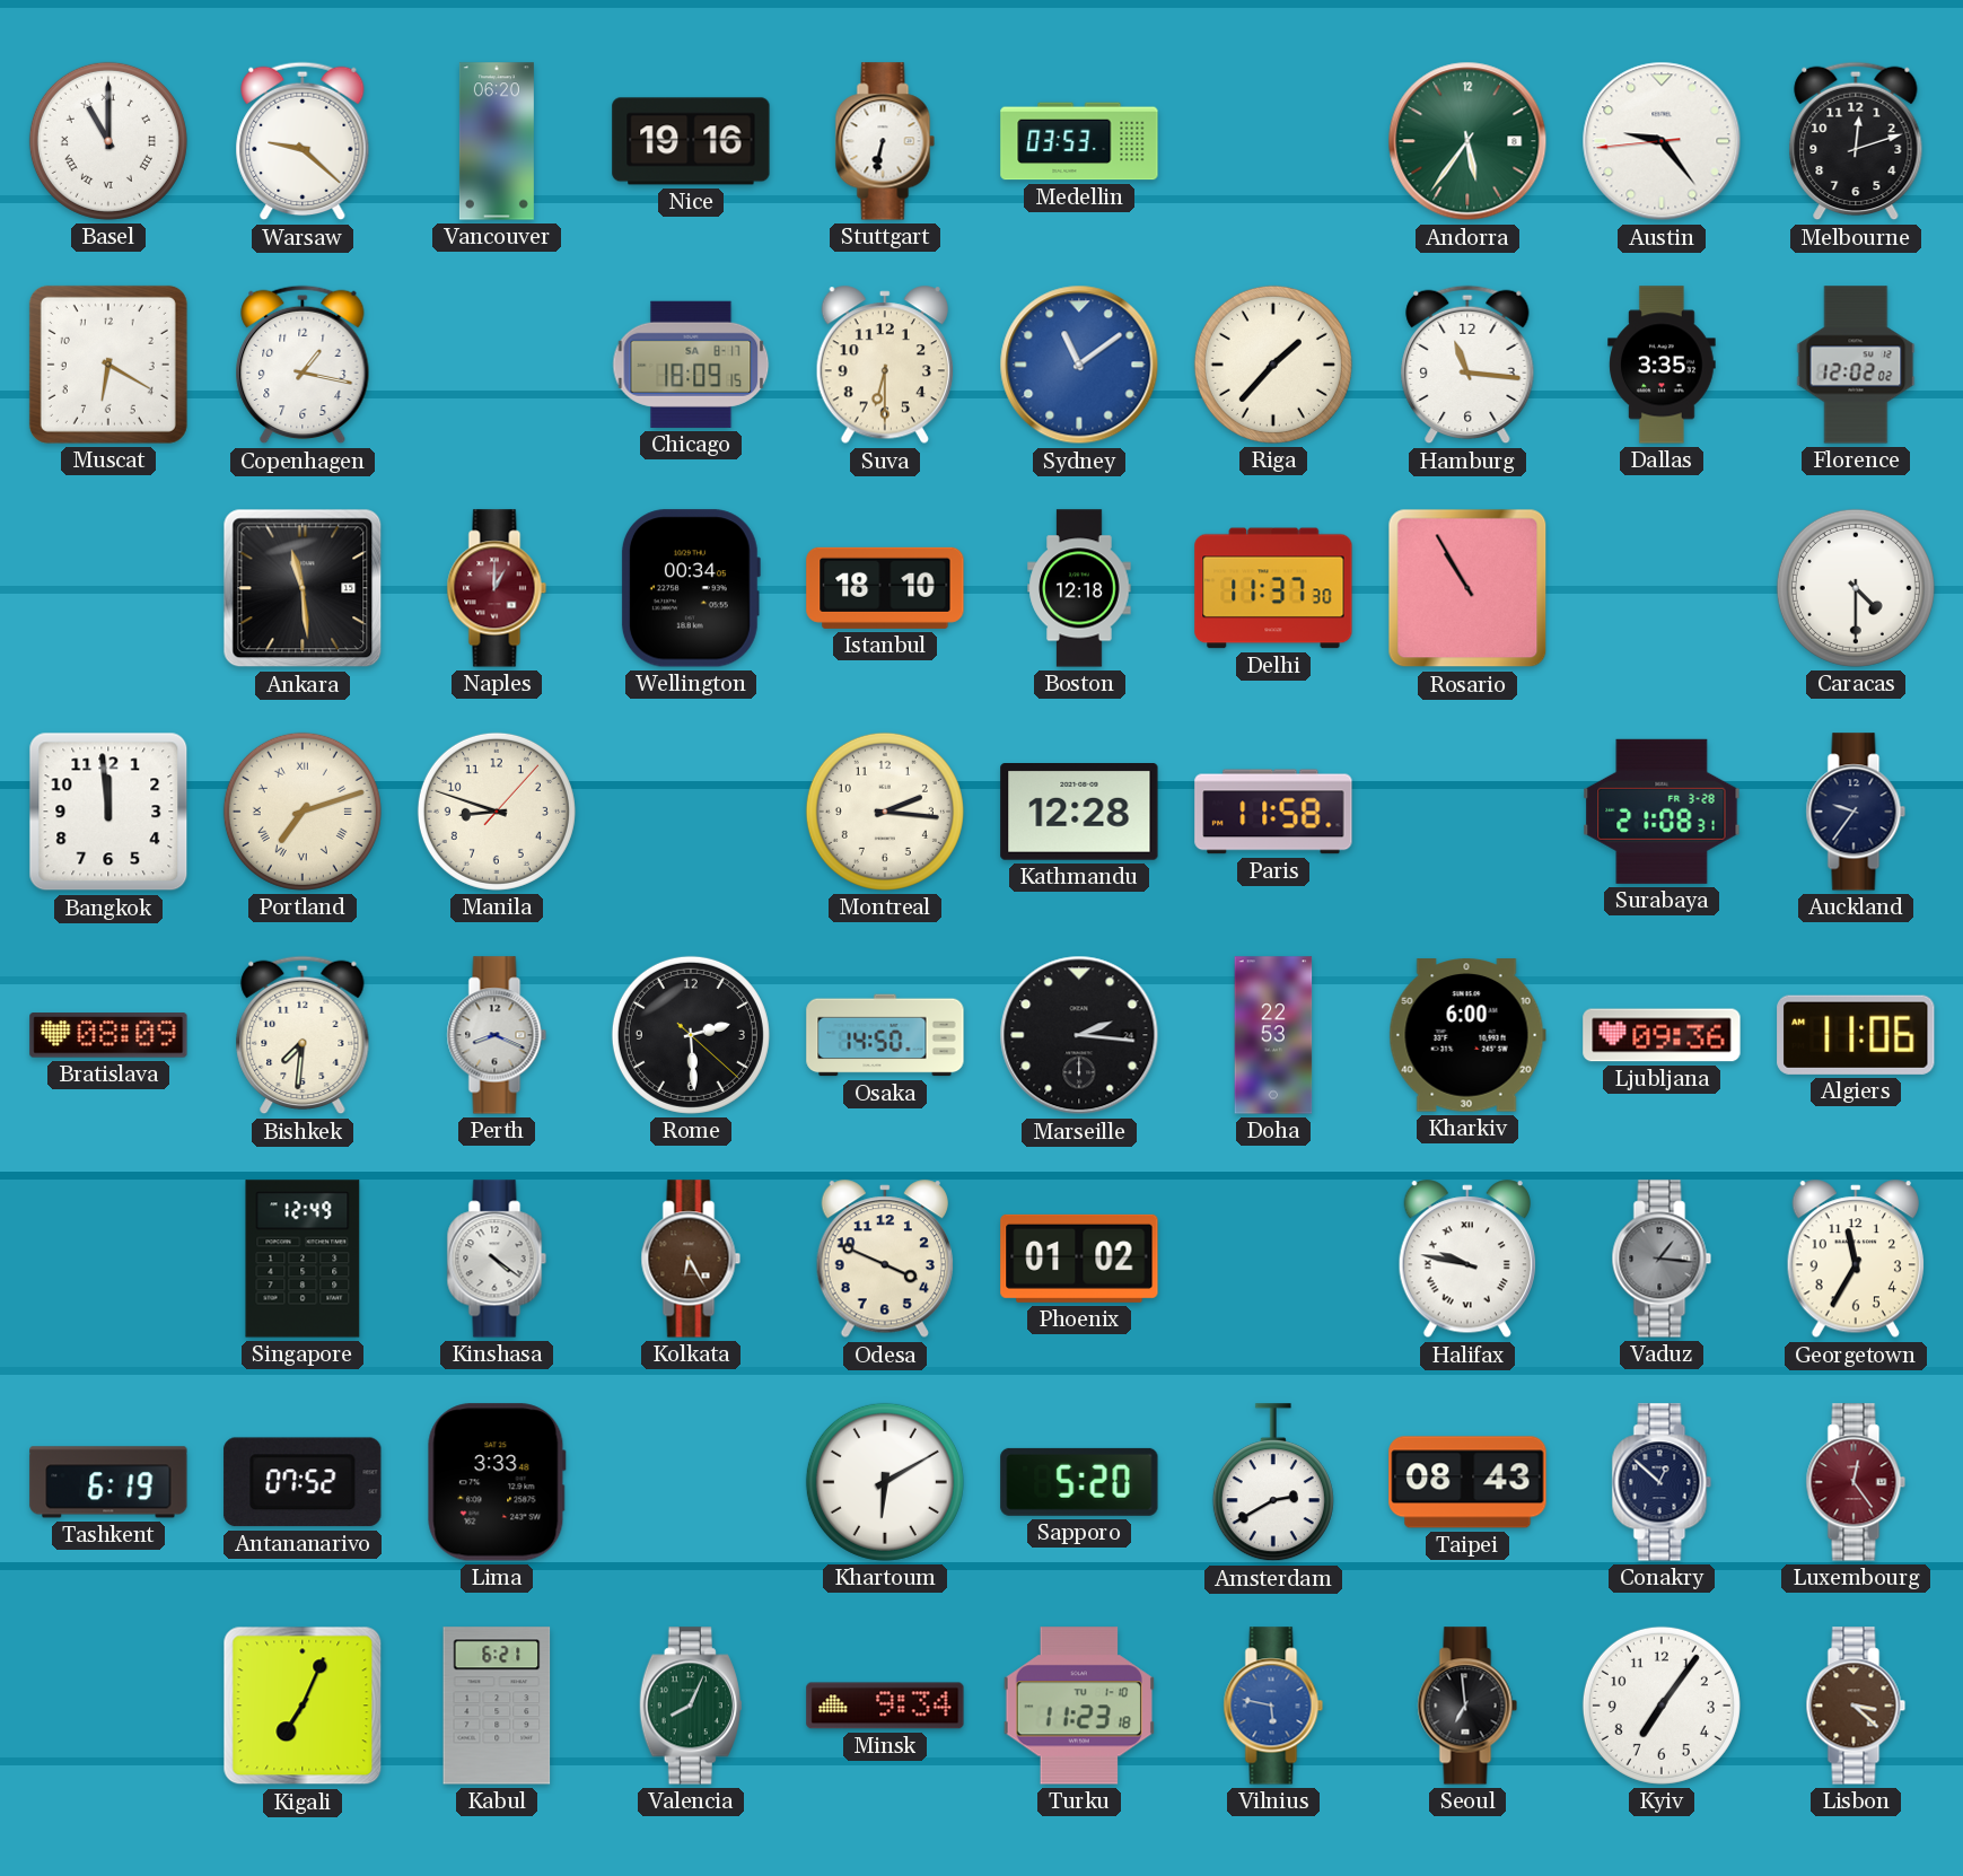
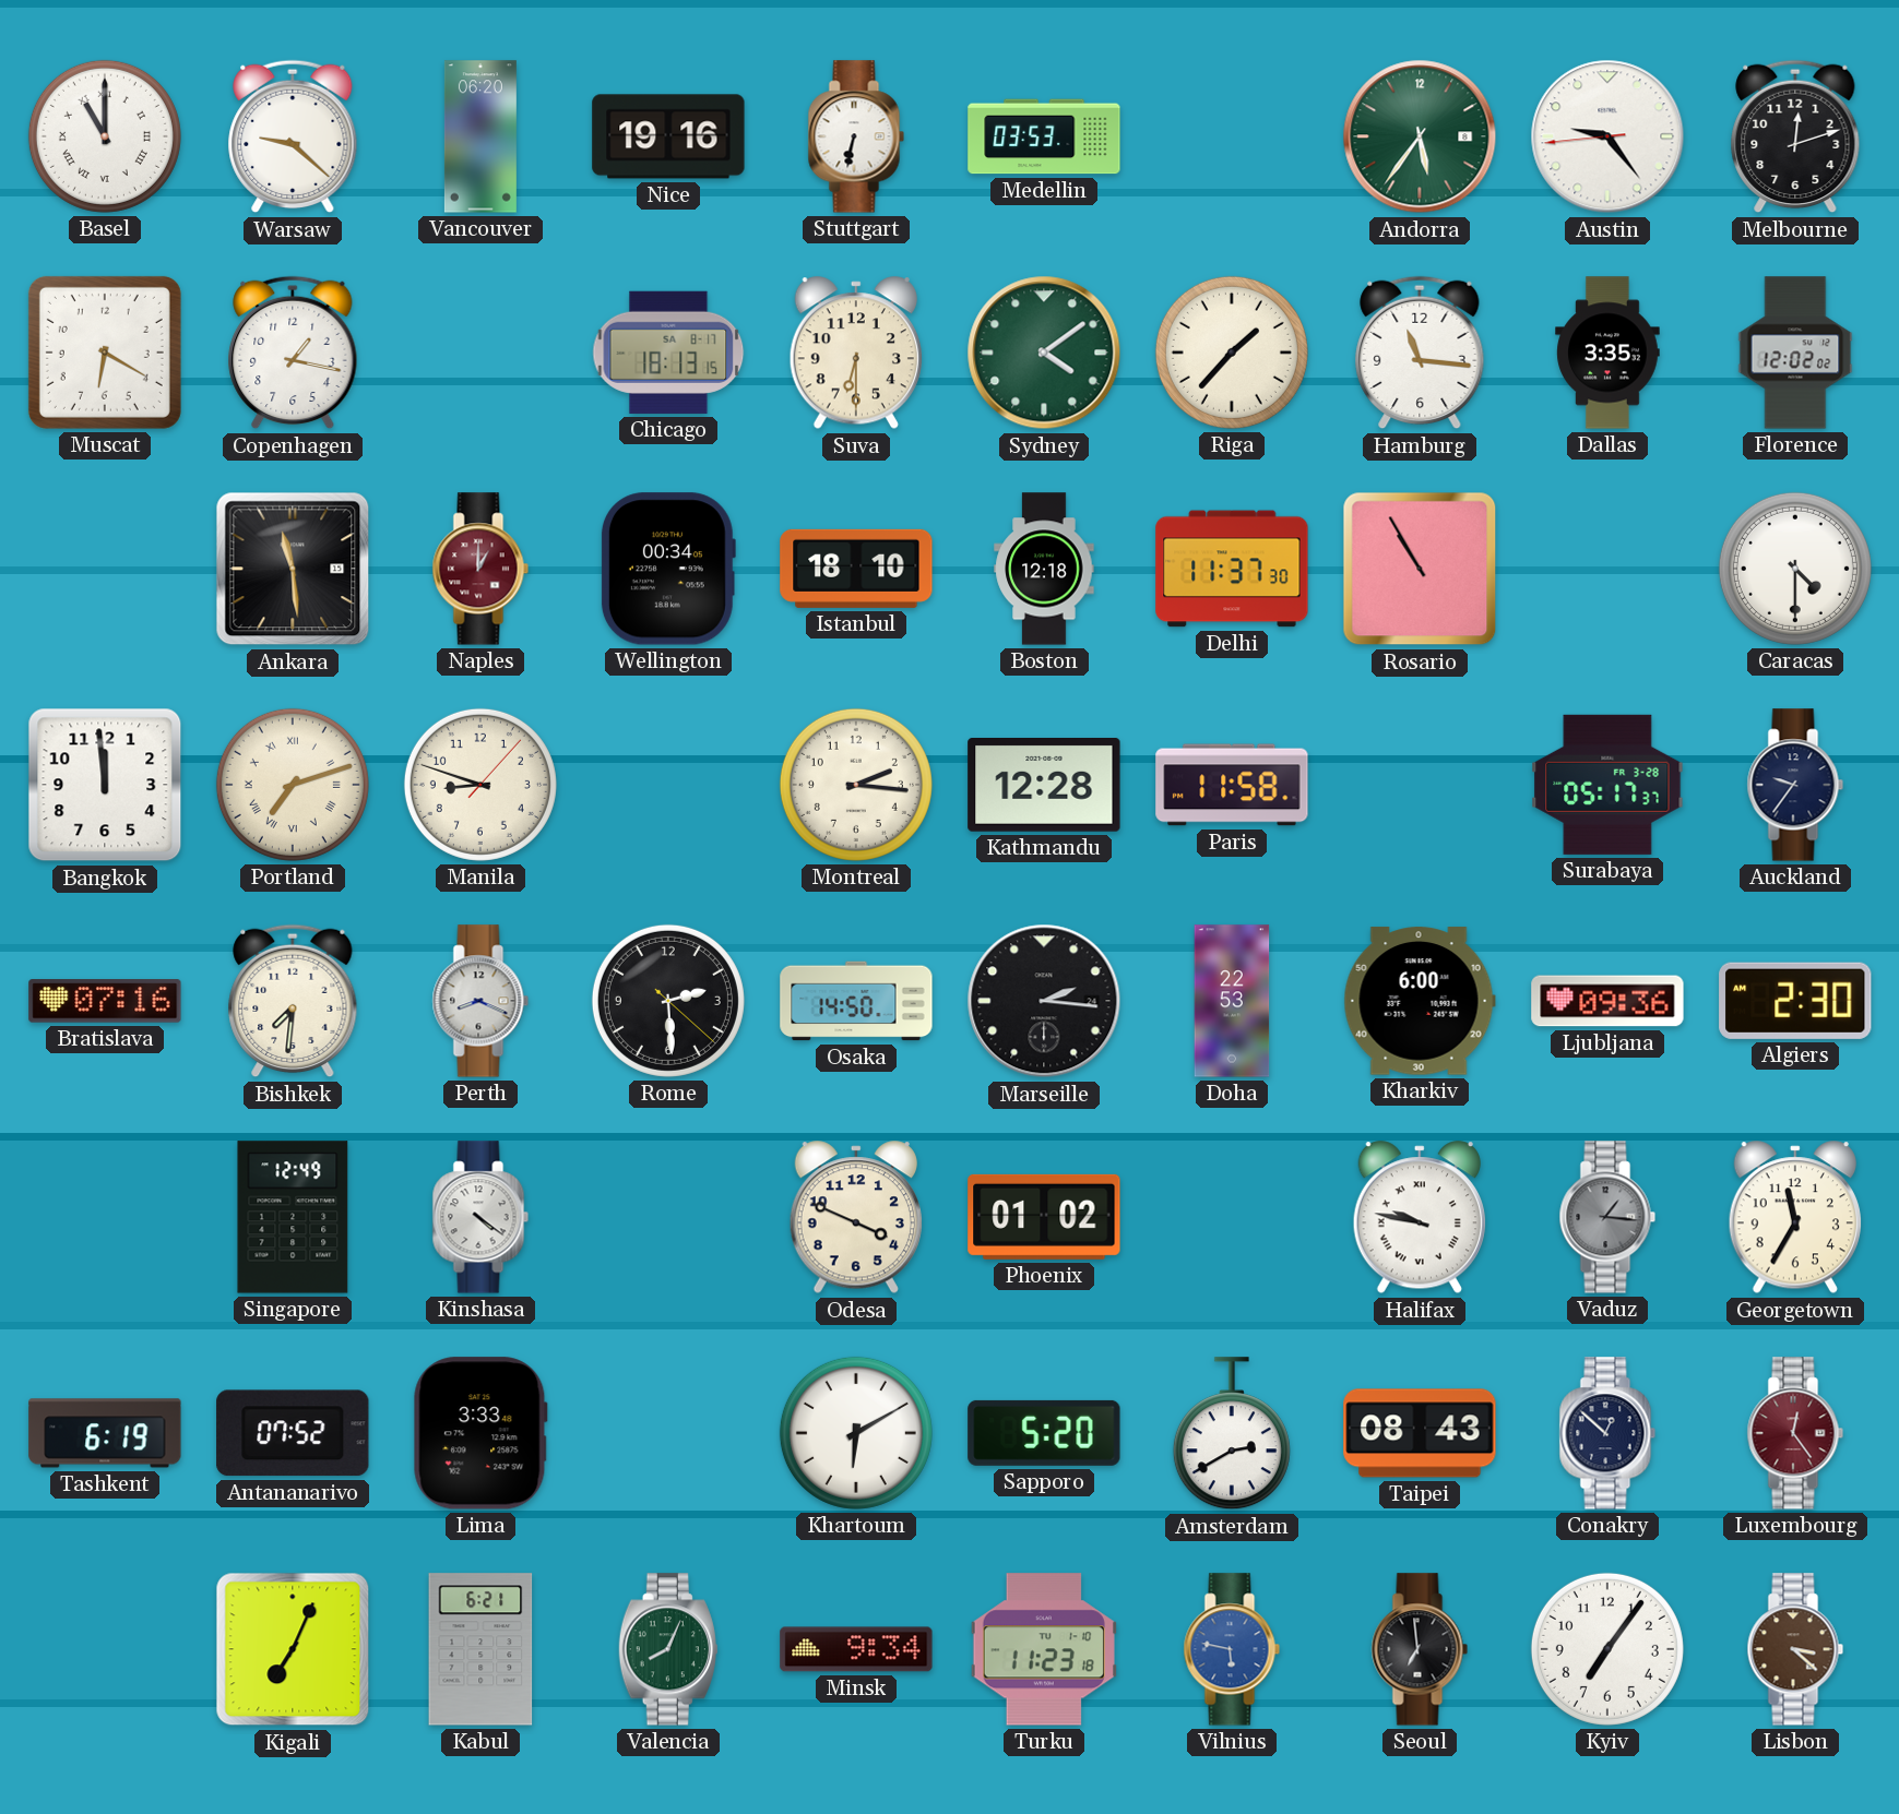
Chicago: 18:09 -> 18:13 (668, 353)
Sydney: 11:09 -> 4:09 (1044, 353)
Sydney dial: blue -> green (1044, 353)
Surabaya: 21:08 -> 05:17 (1607, 785)
Bratislava: 08:09 -> 07:16 (105, 1001)
Algiers: 11:06 -> 2:30 (1795, 1001)
Kolkata: 6:25 -> none (691, 1259)
